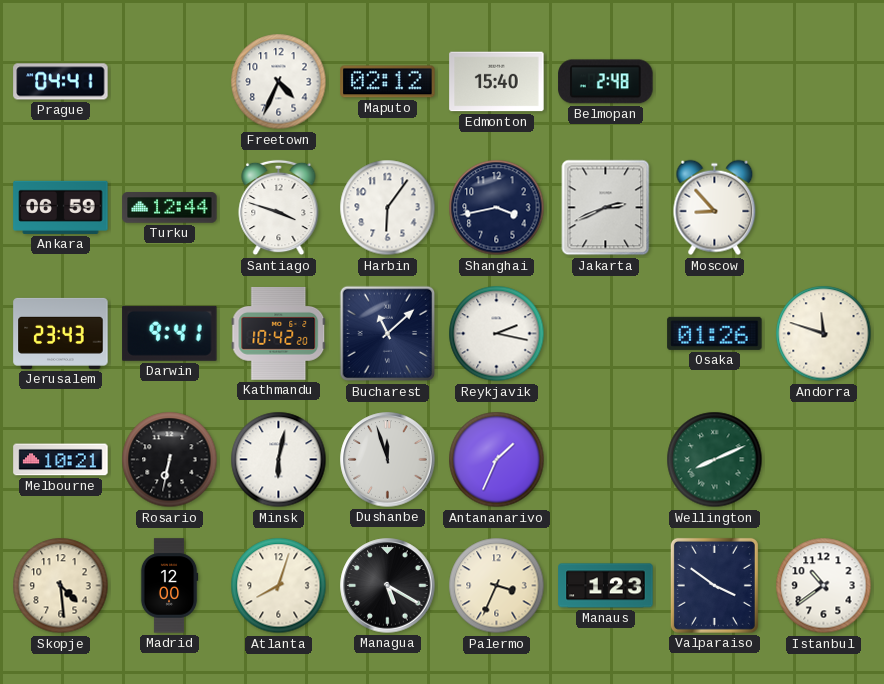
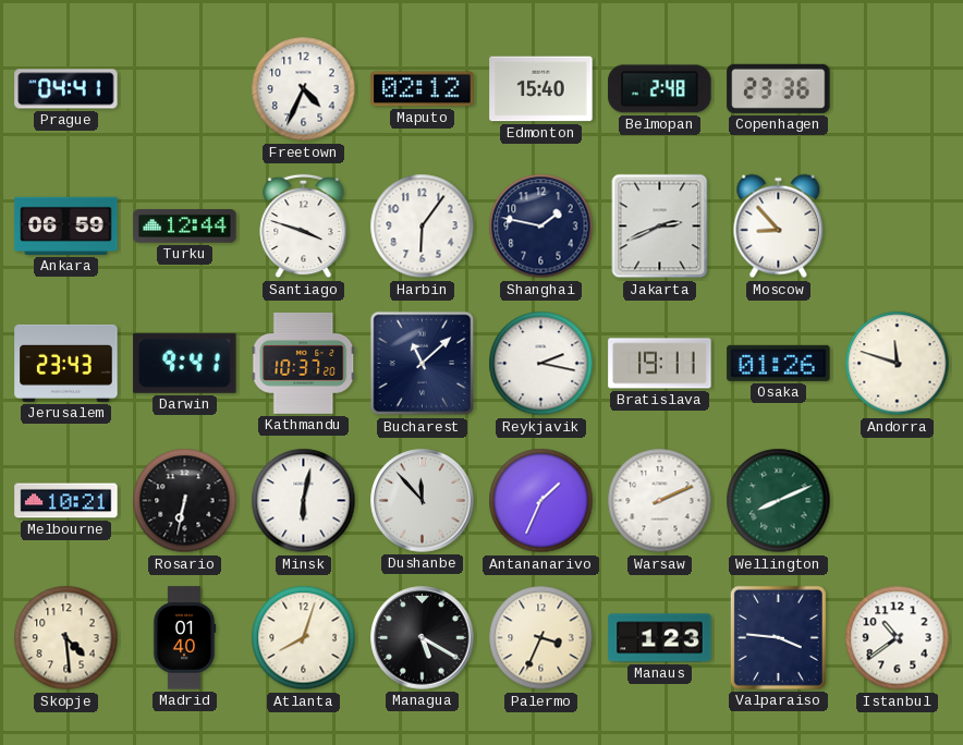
Copenhagen: none -> 23:36 (779, 88)
Shanghai: 3:43 -> 1:47 (541, 227)
Kathmandu: 10:42 -> 10:37 (304, 363)
Bratislava: none -> 19:11 (660, 364)
Dushanbe: 11:57 -> 11:53 (423, 501)
Warsaw: none -> 2:11 (660, 501)
Madrid: 12:00 -> 01:40 (184, 638)
Valparaiso: 3:51 -> 3:46 (778, 637)
